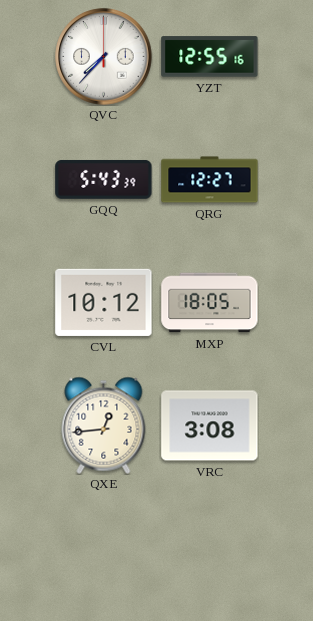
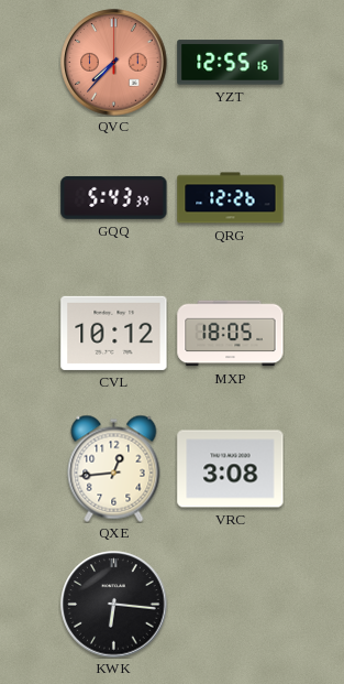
QVC dial: white -> salmon (114, 63)
QRG: 12:27 -> 12:26 (231, 198)
KWK: none -> 6:16 (114, 605)
